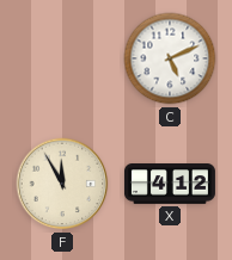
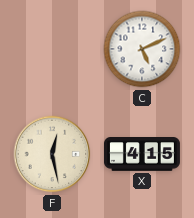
F: 11:55 -> 12:28 (52, 154)
X: 4:12 -> 4:15 (142, 154)
